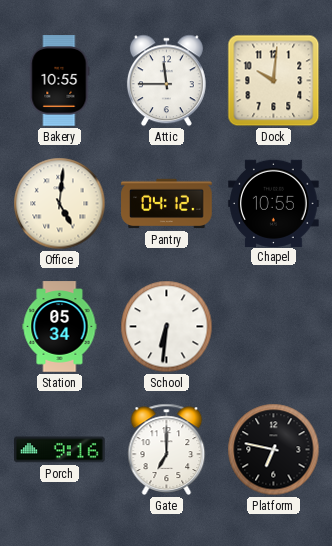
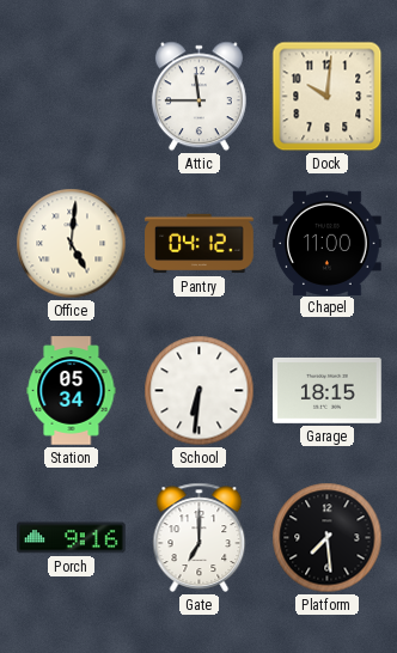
Bakery: 10:55 -> none (60, 81)
Chapel: 10:55 -> 11:00 (328, 243)
Garage: none -> 18:15 (328, 390)
Platform: 6:47 -> 7:29 (328, 538)
